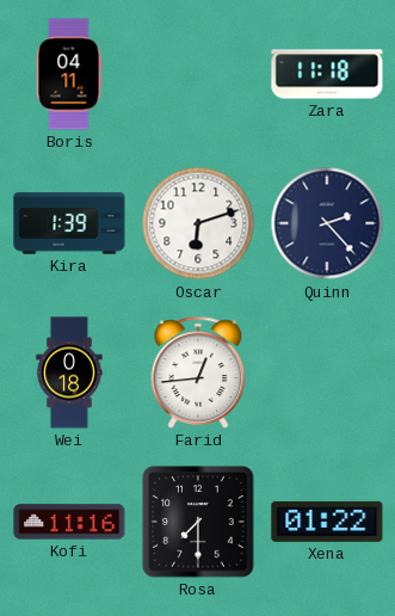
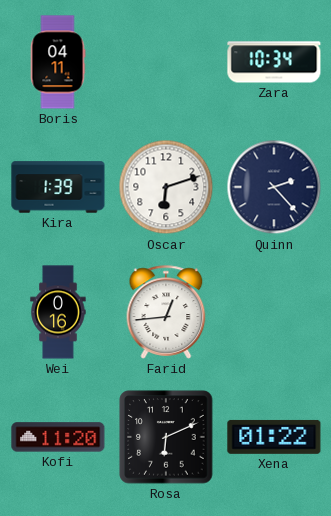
Zara: 11:18 -> 10:34 (274, 62)
Wei: 0:18 -> 0:16 (58, 312)
Kofi: 11:16 -> 11:20 (58, 437)
Rosa: 7:30 -> 6:11 (166, 437)
